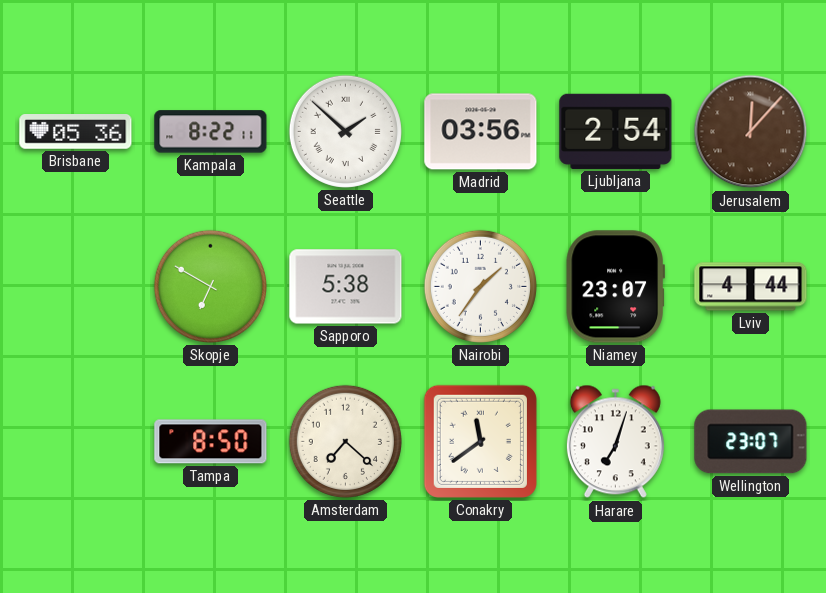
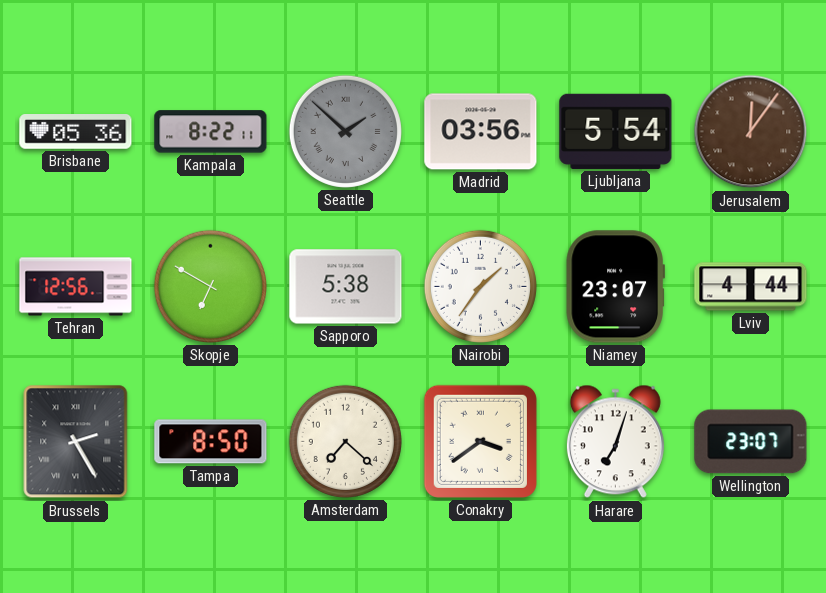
Seattle dial: white -> grey (345, 131)
Ljubljana: 2:54 -> 5:54 (616, 131)
Jerusalem: 12:07 -> 12:06 (751, 132)
Tehran: none -> 12:56 (76, 287)
Brussels: none -> 2:25 (76, 442)
Conakry: 11:39 -> 3:39 (480, 441)
